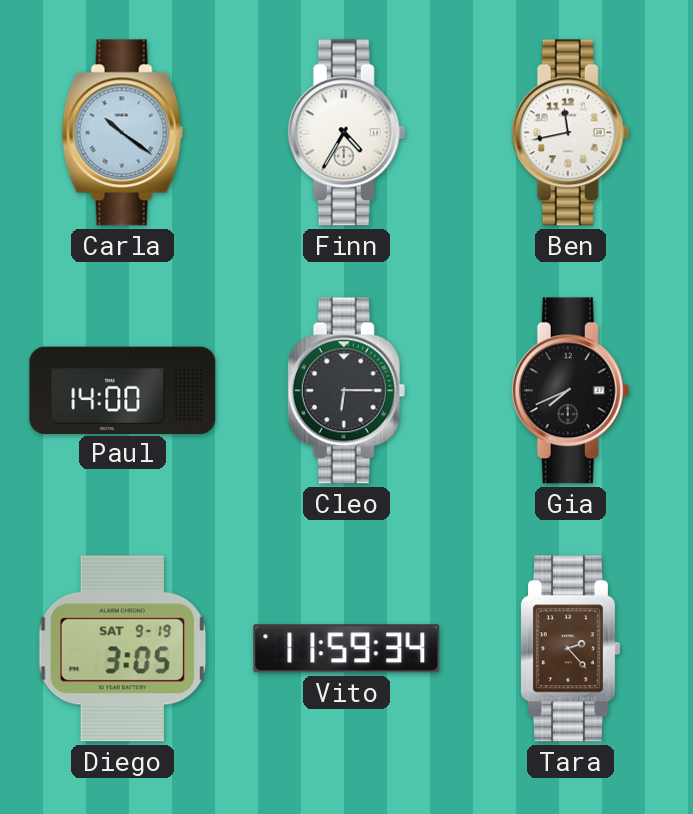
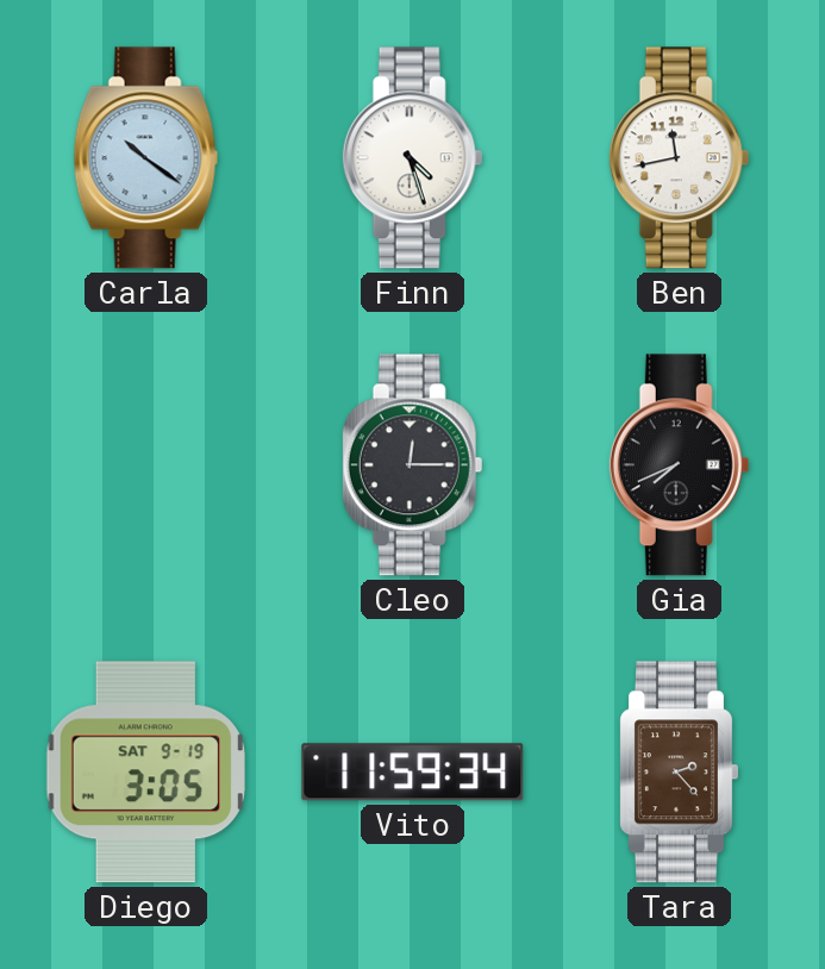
Finn: 4:35 -> 4:27 (413, 158)
Paul: 14:00 -> none (123, 390)
Cleo: 6:15 -> 12:15 (413, 465)
